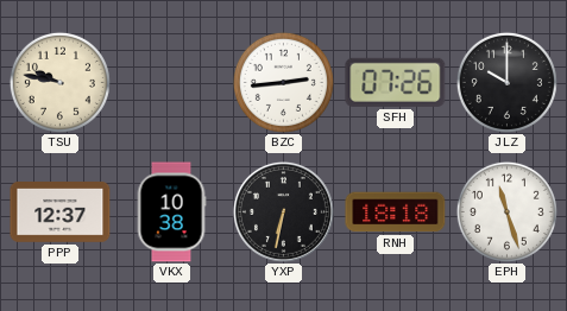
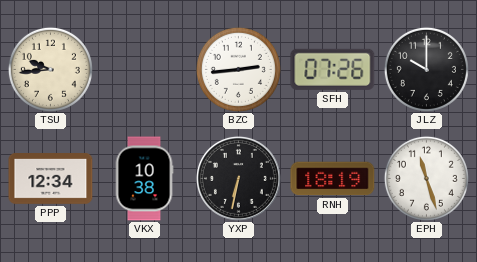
TSU: 9:47 -> 9:44 (50, 69)
PPP: 12:37 -> 12:34 (51, 179)
RNH: 18:18 -> 18:19 (333, 179)
